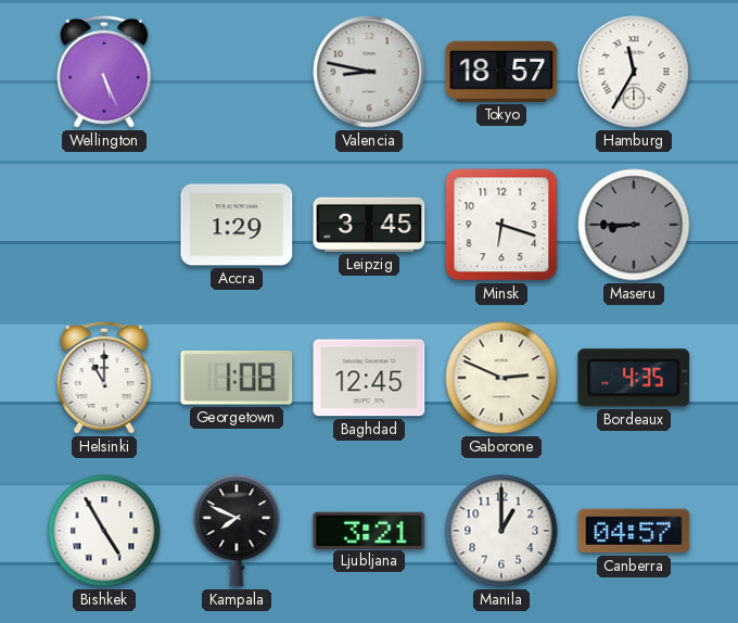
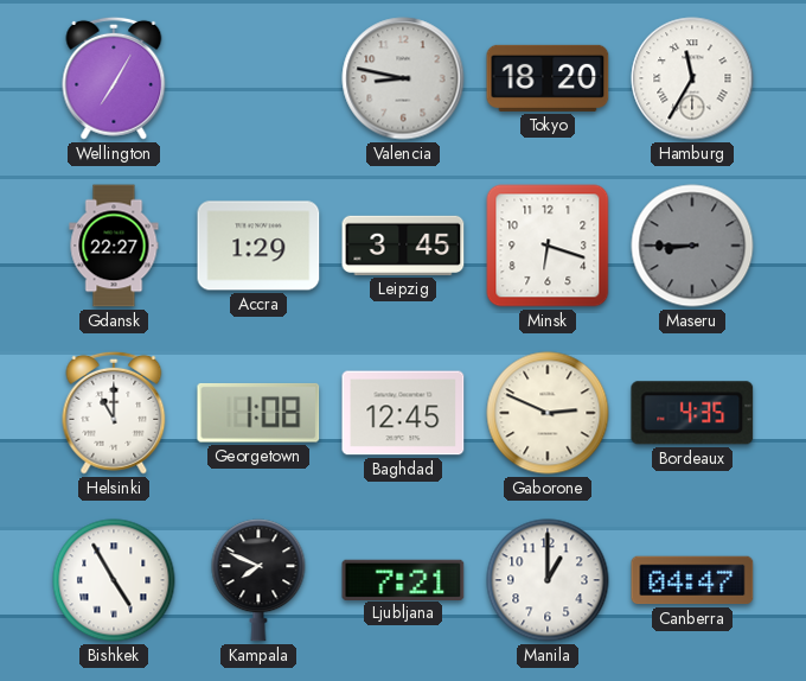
Wellington: 5:26 -> 7:05 (114, 78)
Tokyo: 18:57 -> 18:20 (548, 78)
Gdansk: none -> 22:27 (114, 246)
Ljubljana: 3:21 -> 7:21 (403, 579)
Canberra: 04:57 -> 04:47 (692, 580)
